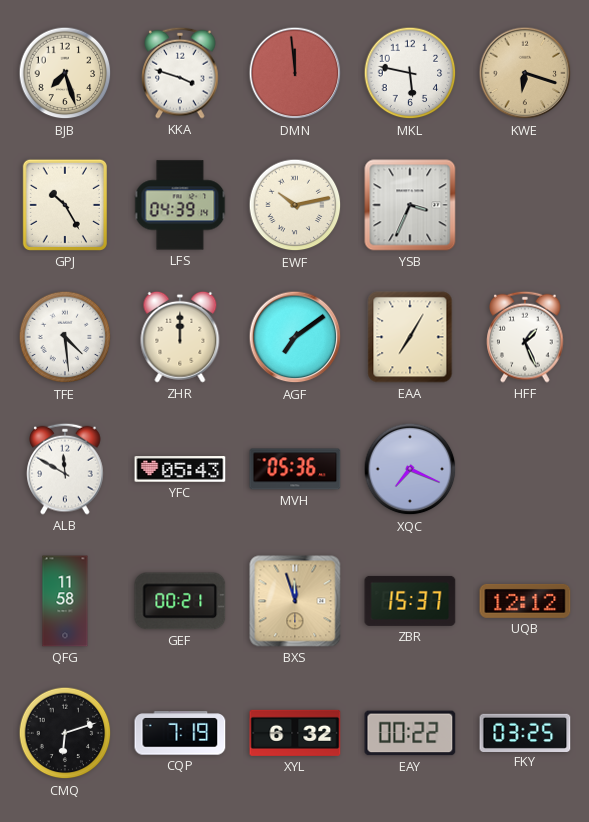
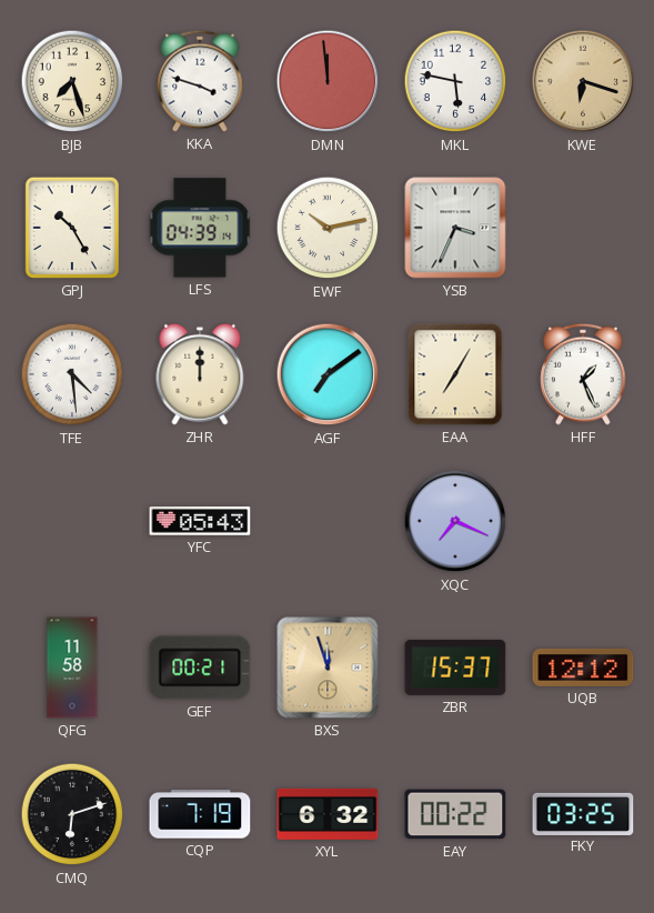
ALB: 11:50 -> none (65, 469)
MVH: 05:36 -> none (295, 469)
